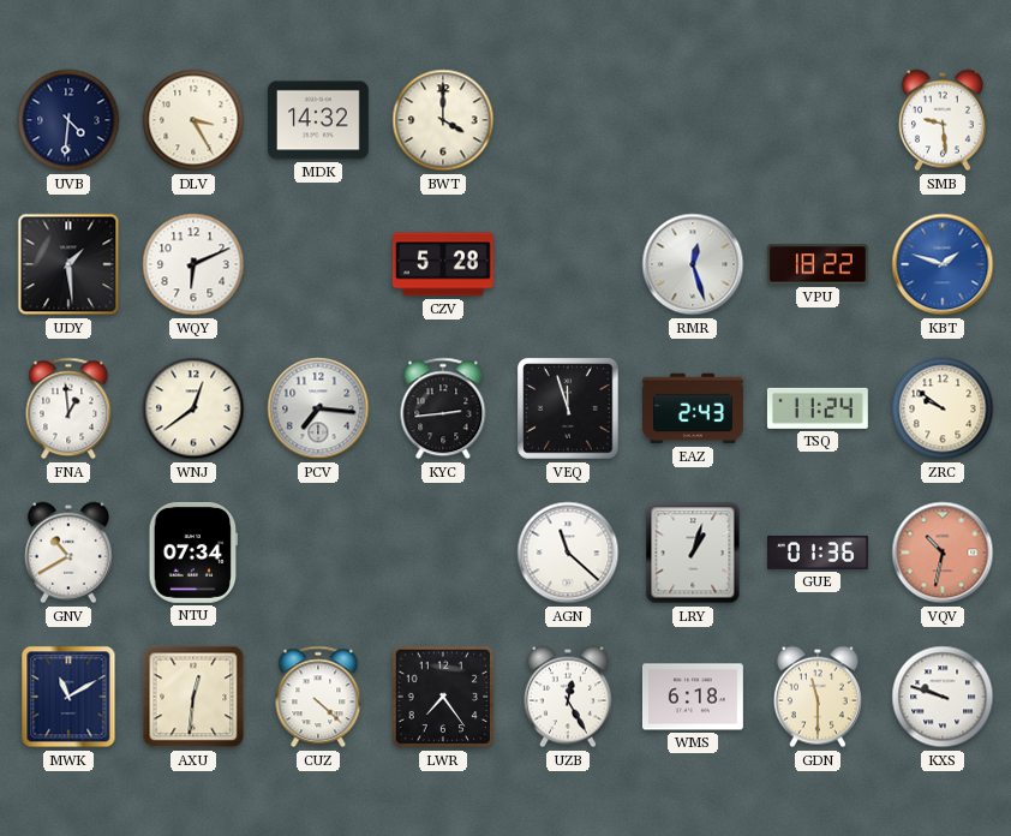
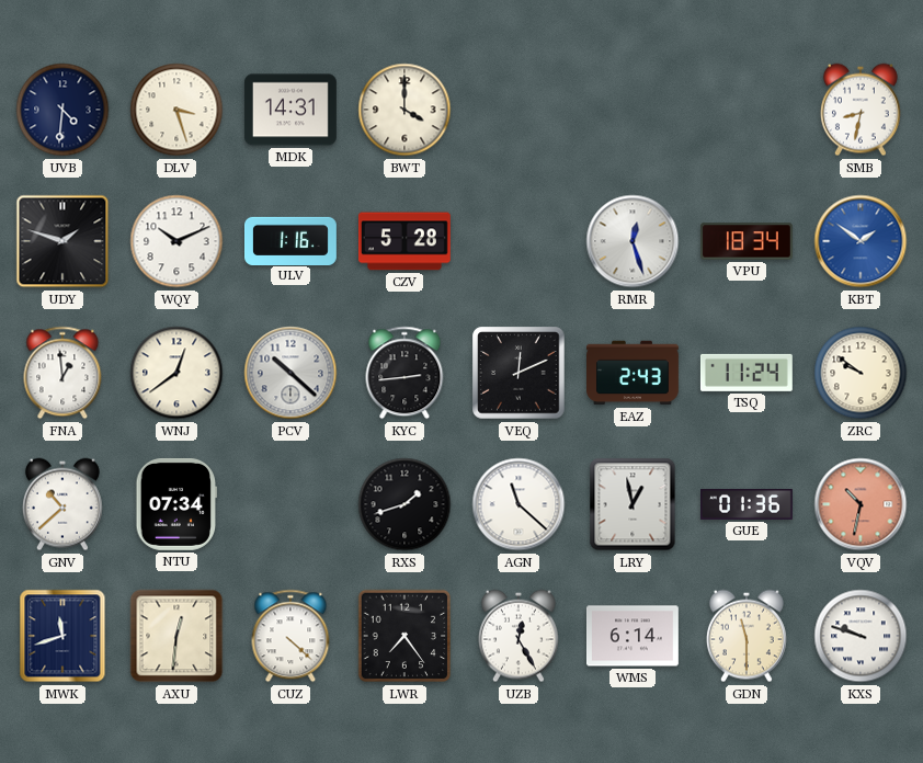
DLV: 3:25 -> 3:27 (176, 110)
MDK: 14:32 -> 14:31 (290, 110)
SMB: 9:29 -> 8:32 (861, 110)
UDY: 1:29 -> 1:48 (62, 241)
WQY: 6:11 -> 10:11 (176, 241)
ULV: none -> 1:16 (292, 240)
VPU: 18:22 -> 18:34 (747, 241)
KBT: 1:48 -> 1:51 (861, 241)
PCV: 7:16 -> 10:22 (290, 373)
VEQ: 11:57 -> 12:11 (519, 373)
GNV: 10:40 -> 10:38 (62, 504)
RXS: none -> 1:42 (404, 504)
LRY: 1:03 -> 12:58 (633, 504)
MWK: 11:10 -> 11:42 (62, 636)
WMS: 6:18 -> 6:14 (633, 636)
